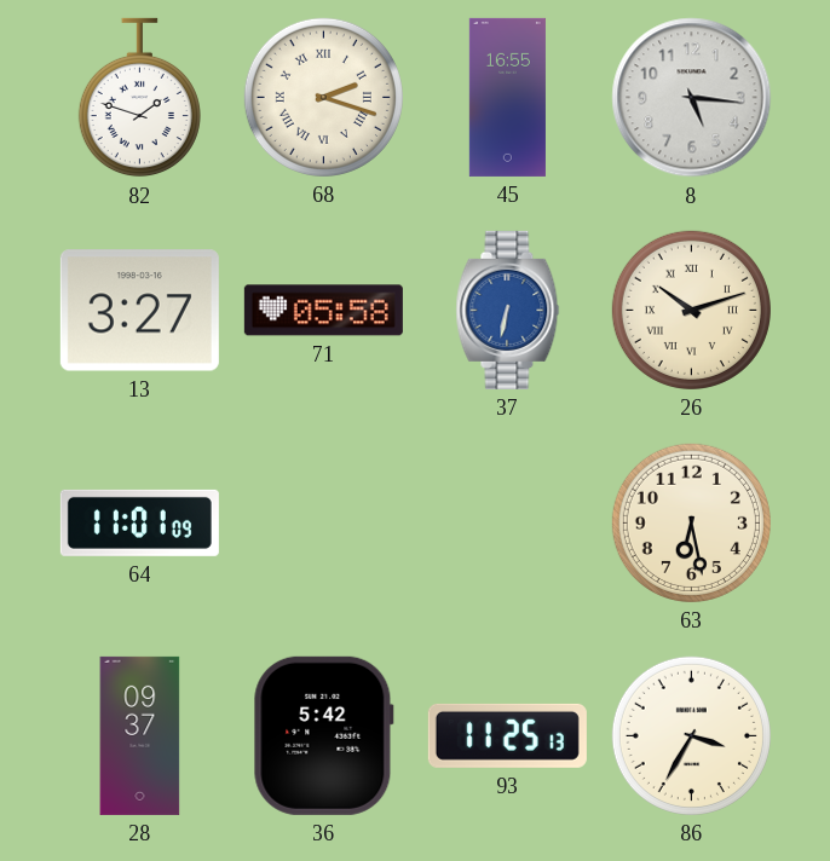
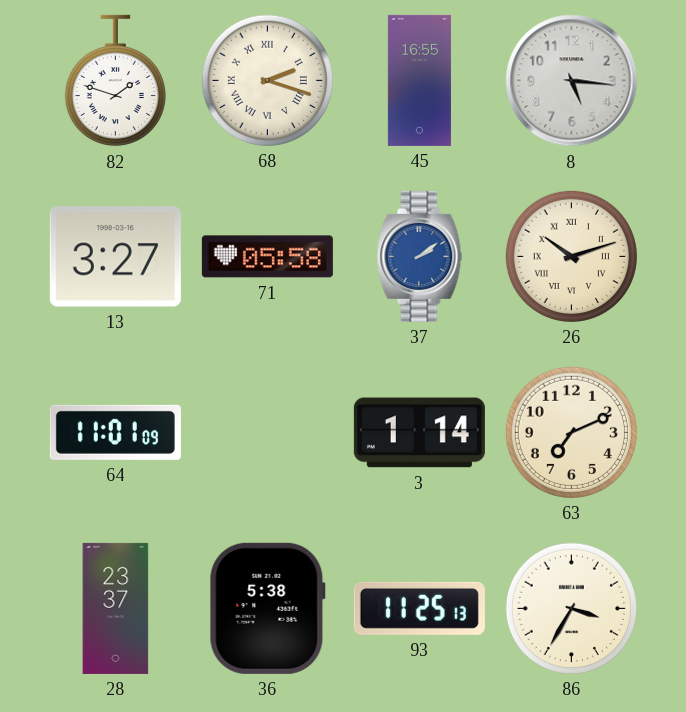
37: 6:32 -> 2:09 (420, 256)
3: none -> 1:14 (419, 433)
63: 6:28 -> 7:11 (571, 432)
28: 09:37 -> 23:37 (116, 608)
36: 5:42 -> 5:38 (267, 608)
